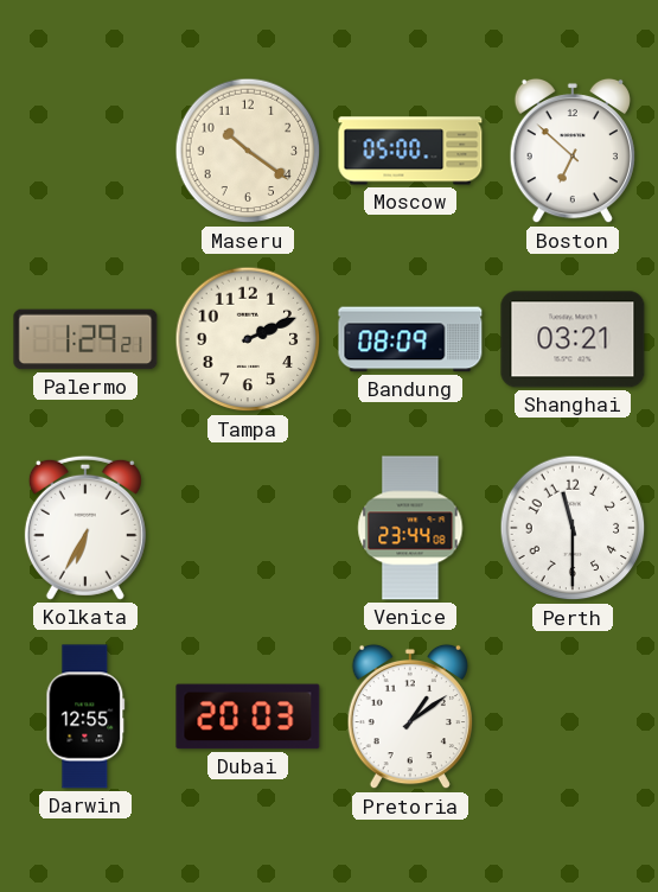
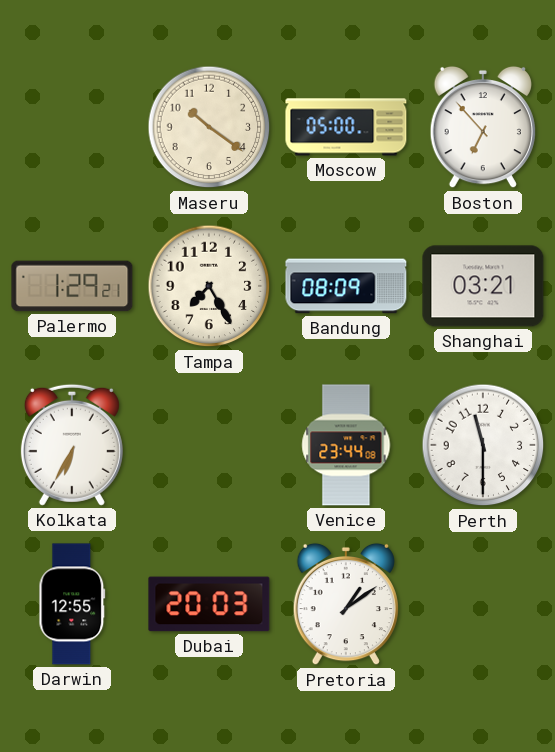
Boston: 6:52 -> 6:53 (483, 127)
Tampa: 2:11 -> 7:25 (209, 286)
